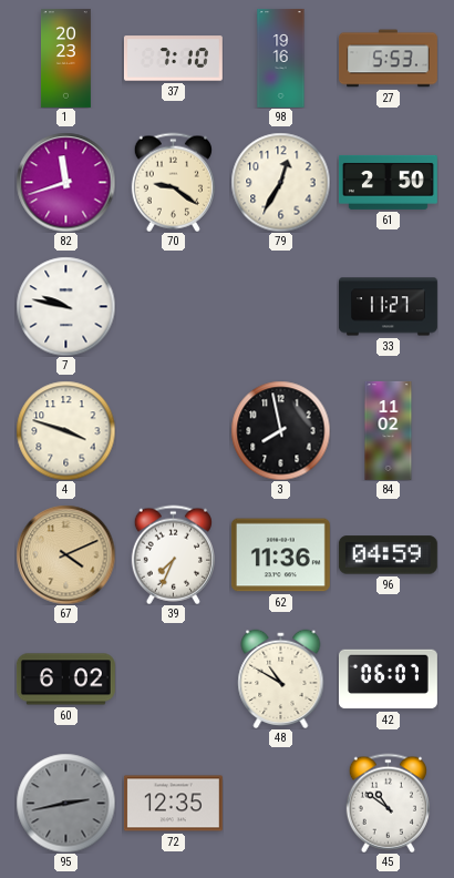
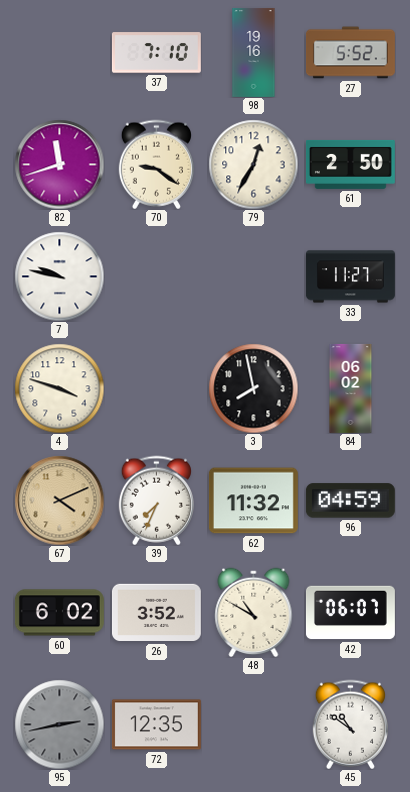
1: 20:23 -> none (65, 58)
27: 5:53 -> 5:52 (350, 53)
84: 11:02 -> 06:02 (351, 388)
62: 11:36 -> 11:32 (253, 501)
26: none -> 3:52 (156, 613)
